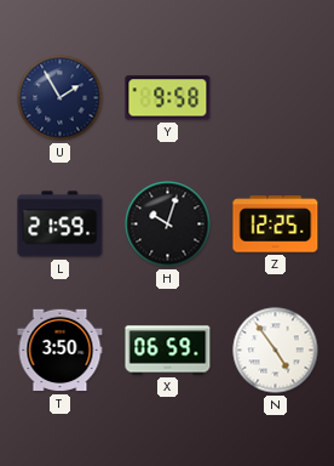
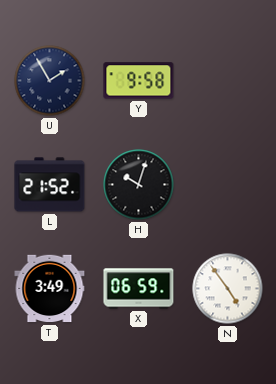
L: 21:59 -> 21:52 (50, 185)
Z: 12:25 -> none (276, 225)
T: 3:50 -> 3:49 (50, 289)
